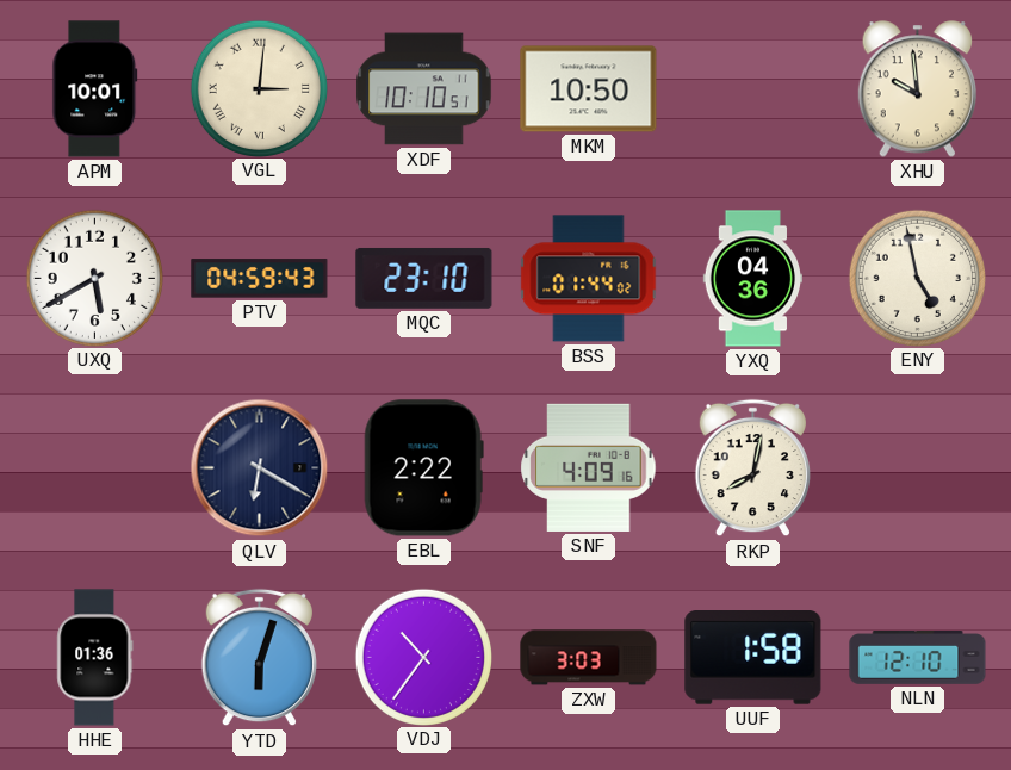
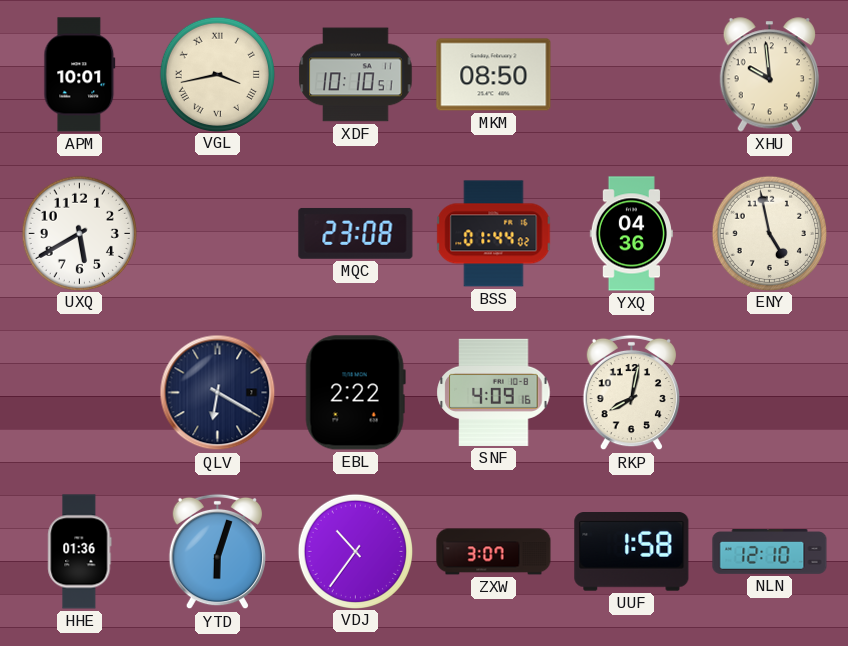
VGL: 3:01 -> 3:43 (217, 74)
MKM: 10:50 -> 08:50 (494, 75)
PTV: 04:59 -> none (260, 279)
MQC: 23:10 -> 23:08 (356, 233)
ZXW: 3:03 -> 3:07 (494, 552)
